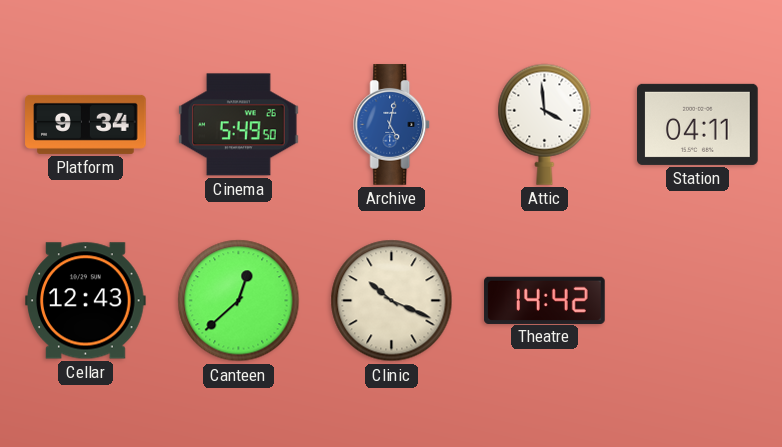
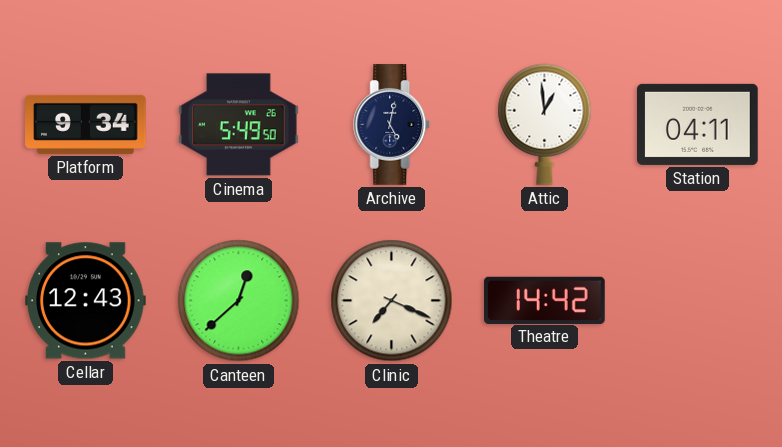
Archive dial: blue -> navy (392, 125)
Attic: 3:59 -> 12:59 (545, 124)
Clinic: 10:19 -> 7:19 (392, 301)
